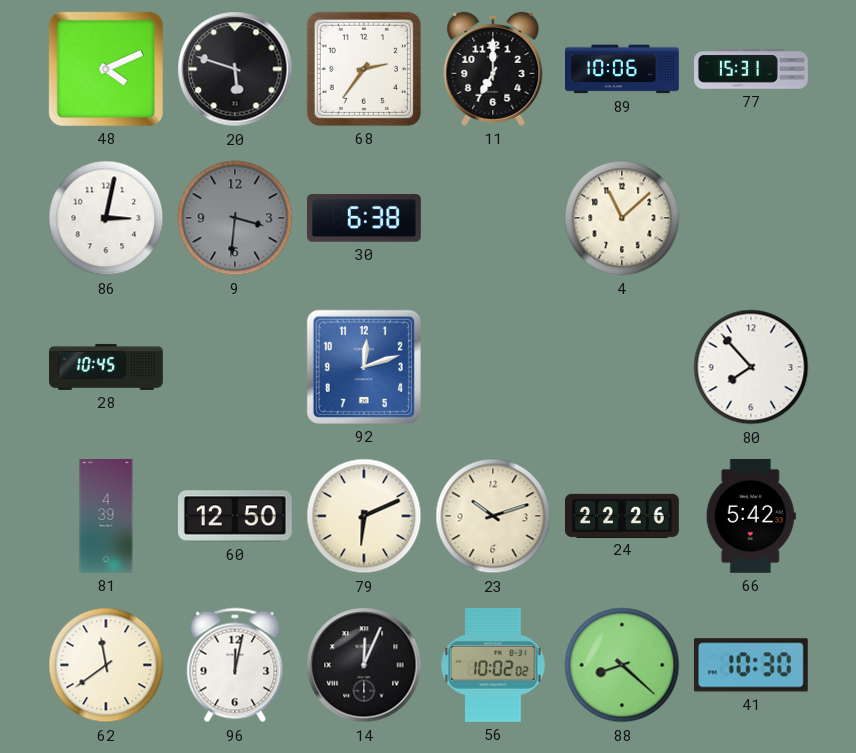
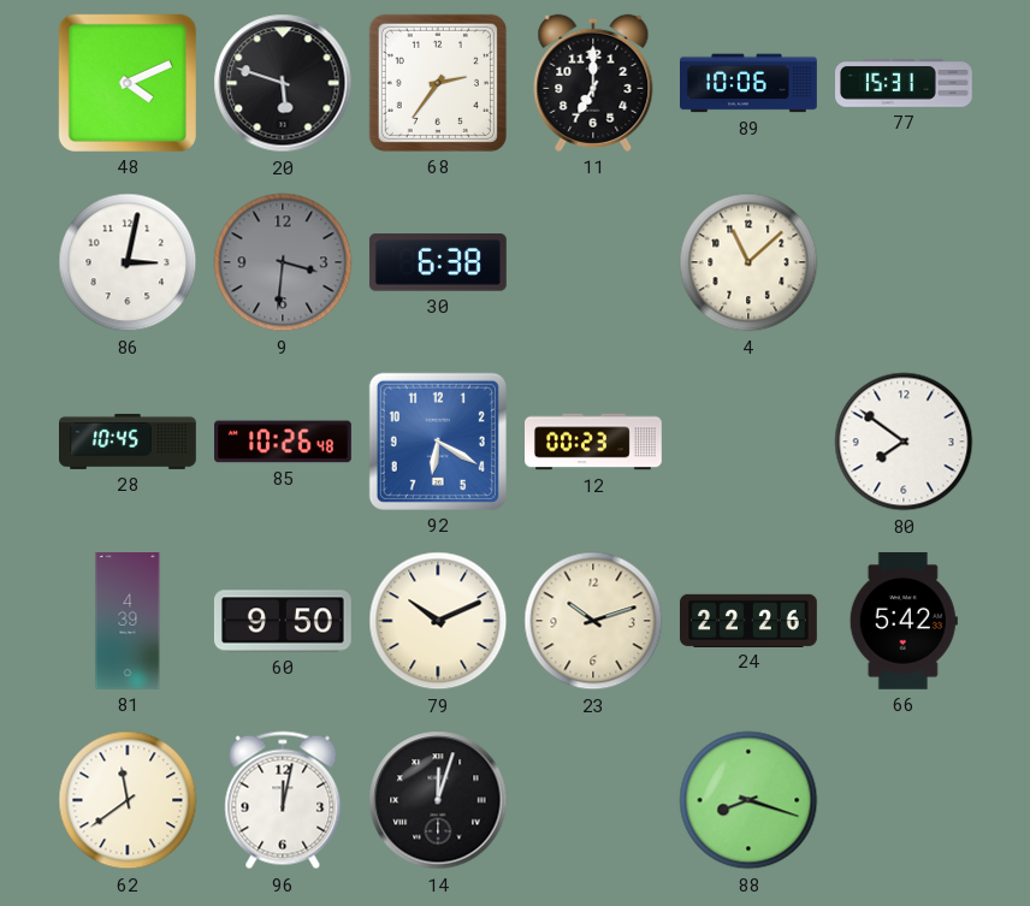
85: none -> 10:26 (284, 442)
92: 12:12 -> 6:20 (438, 442)
12: none -> 00:23 (593, 442)
80: 7:53 -> 7:51 (904, 442)
60: 12:50 -> 9:50 (283, 621)
79: 6:11 -> 10:11 (438, 621)
14: 12:04 -> 12:03 (438, 800)
56: 10:02 -> none (493, 665)
88: 8:22 -> 8:18 (748, 800)
41: 10:30 -> none (751, 665)
